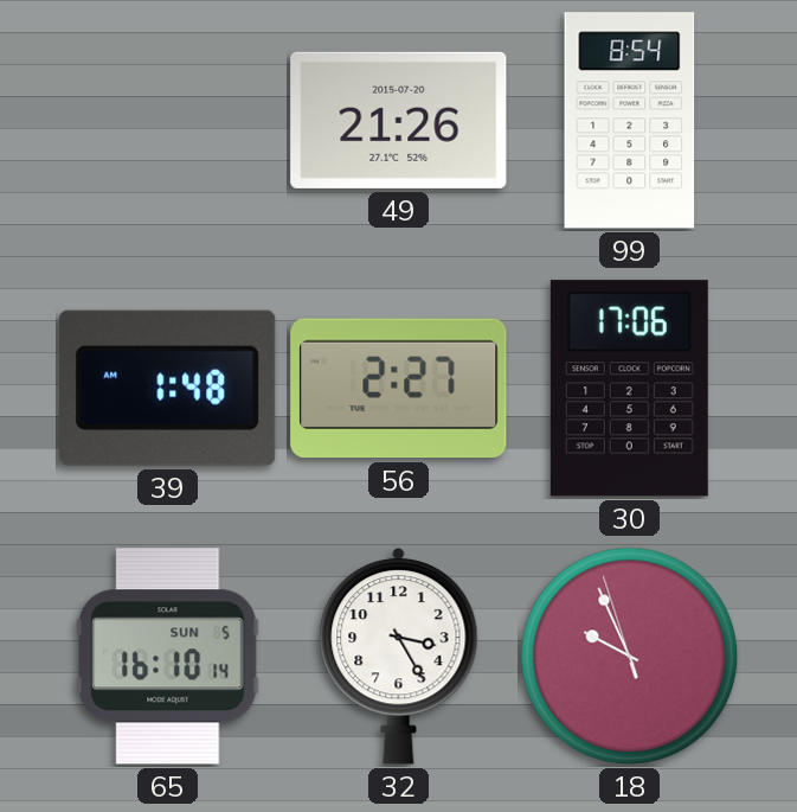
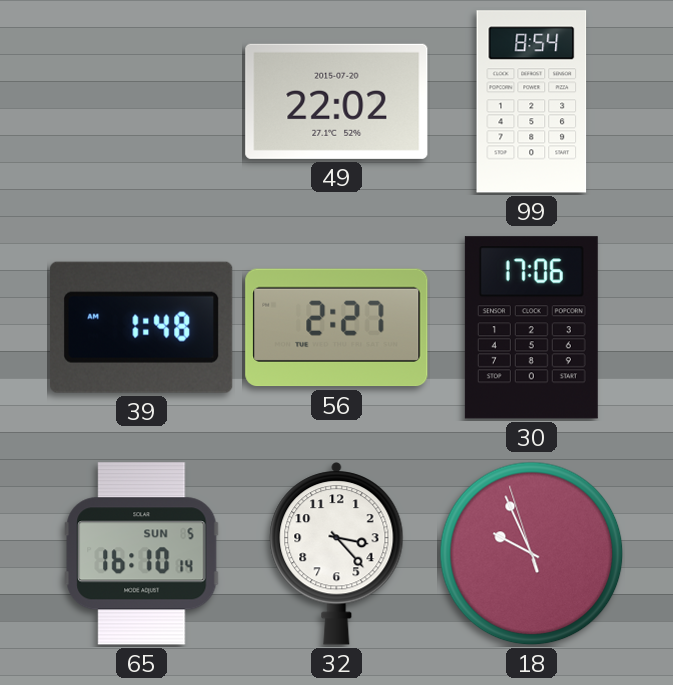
49: 21:26 -> 22:02 (337, 101)
32: 3:25 -> 3:23 (337, 554)
